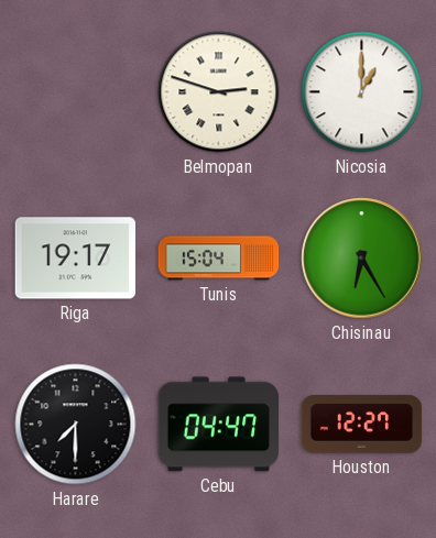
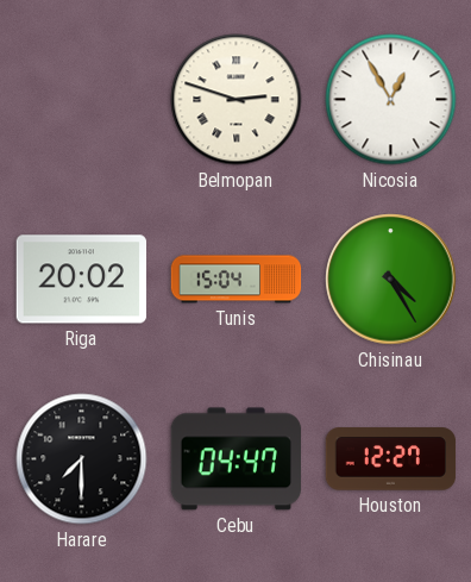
Nicosia: 1:00 -> 12:55 (391, 100)
Riga: 19:17 -> 20:02 (82, 280)
Chisinau: 6:25 -> 4:25 (391, 280)
